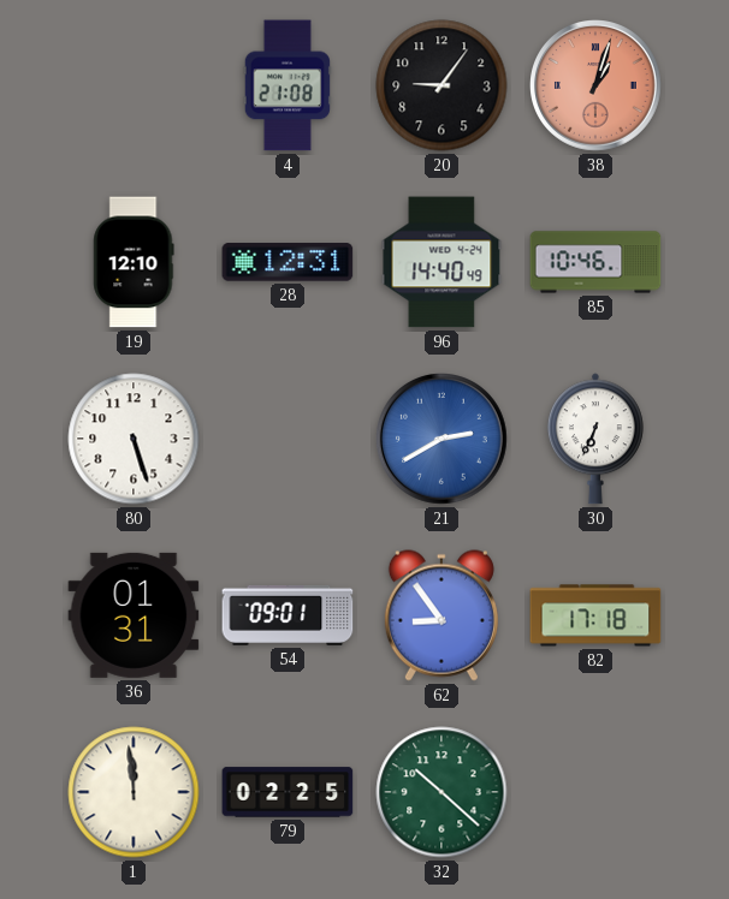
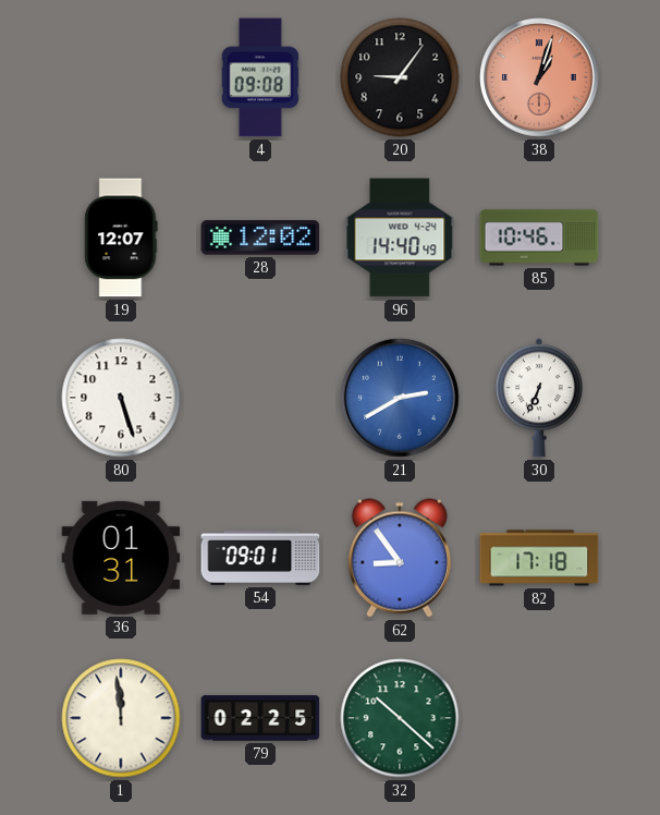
4: 21:08 -> 09:08 (260, 77)
19: 12:10 -> 12:07 (121, 238)
28: 12:31 -> 12:02 (260, 238)
